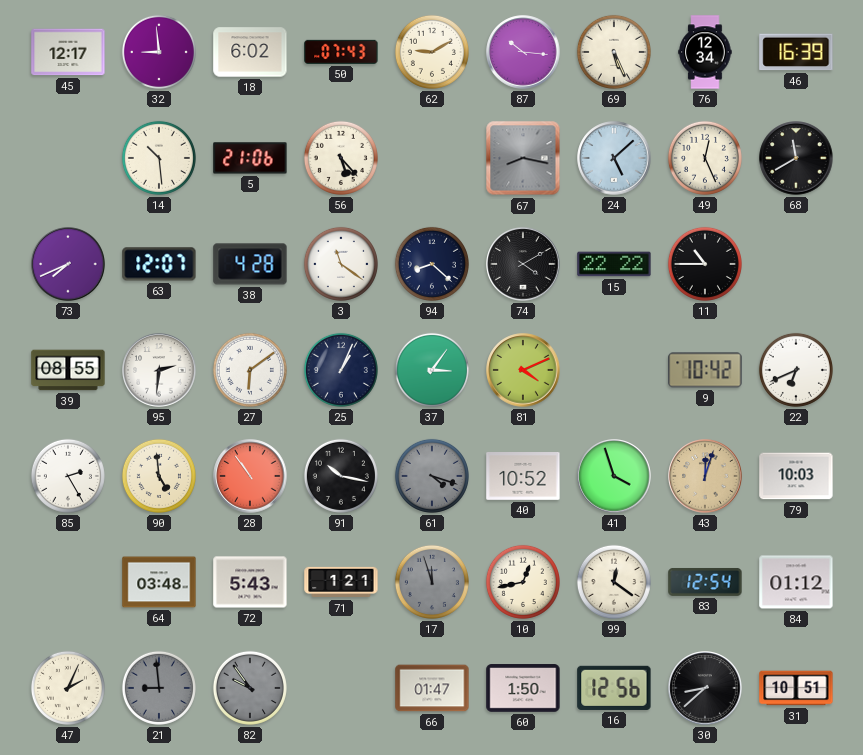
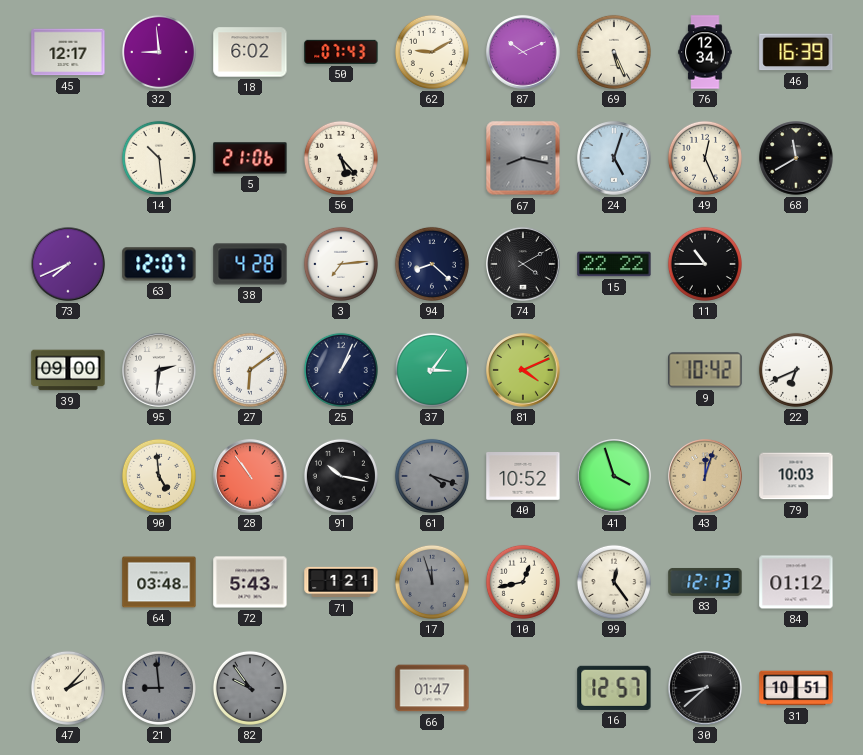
87: 10:16 -> 10:11 (523, 52)
24: 5:08 -> 5:03 (614, 158)
3: 11:21 -> 7:14 (341, 264)
39: 08:55 -> 09:00 (68, 370)
85: 2:25 -> none (68, 476)
99: 12:21 -> 12:24 (614, 582)
83: 12:54 -> 12:13 (705, 582)
47: 2:04 -> 2:07 (68, 688)
60: 1:50 -> none (523, 688)
16: 12:56 -> 12:57 (614, 688)
